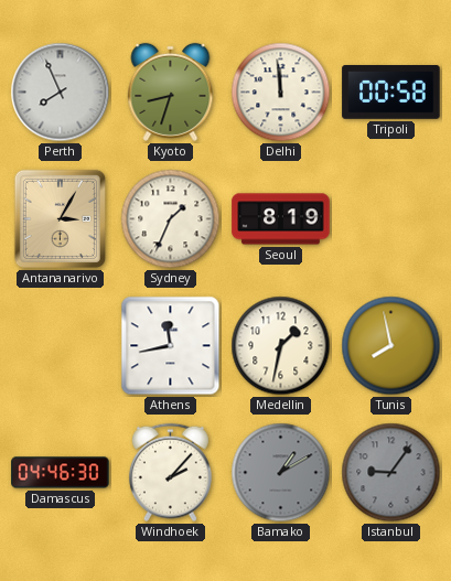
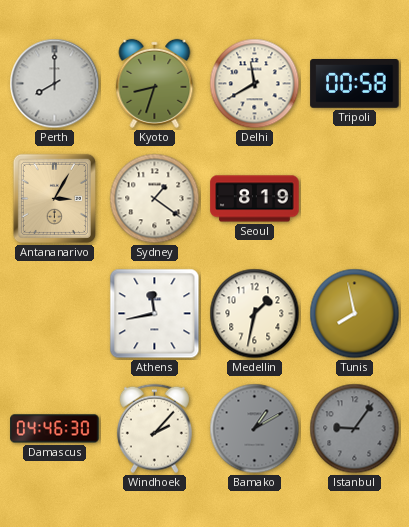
Perth: 7:56 -> 8:00 (55, 84)
Delhi: 11:59 -> 11:40 (255, 84)
Sydney: 1:34 -> 1:21 (155, 199)
